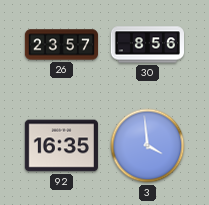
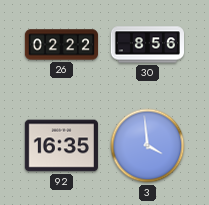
26: 23:57 -> 02:22 (61, 45)
